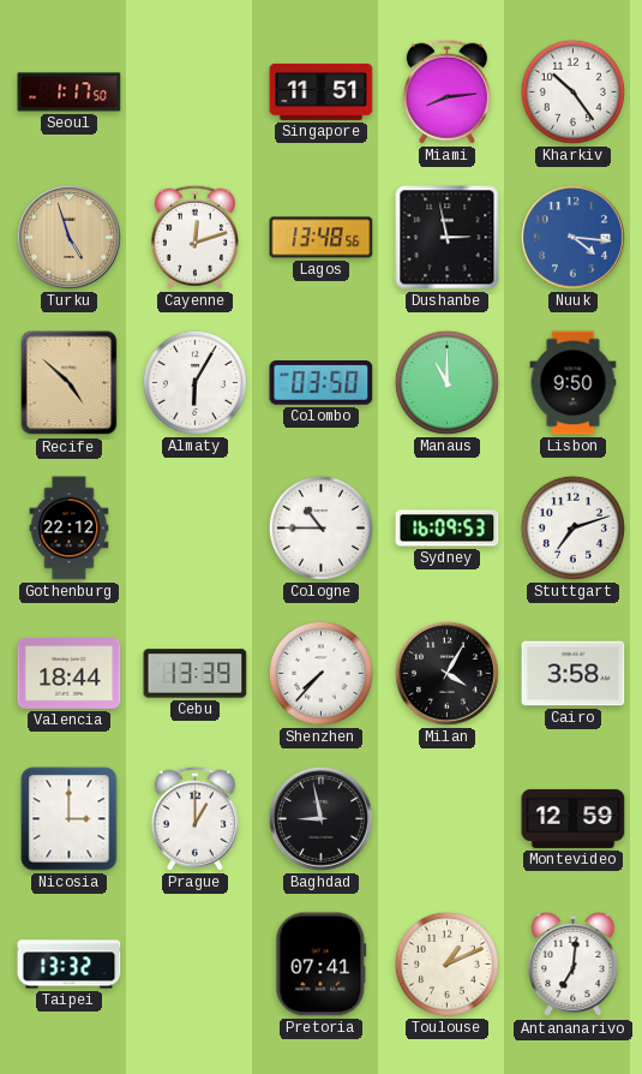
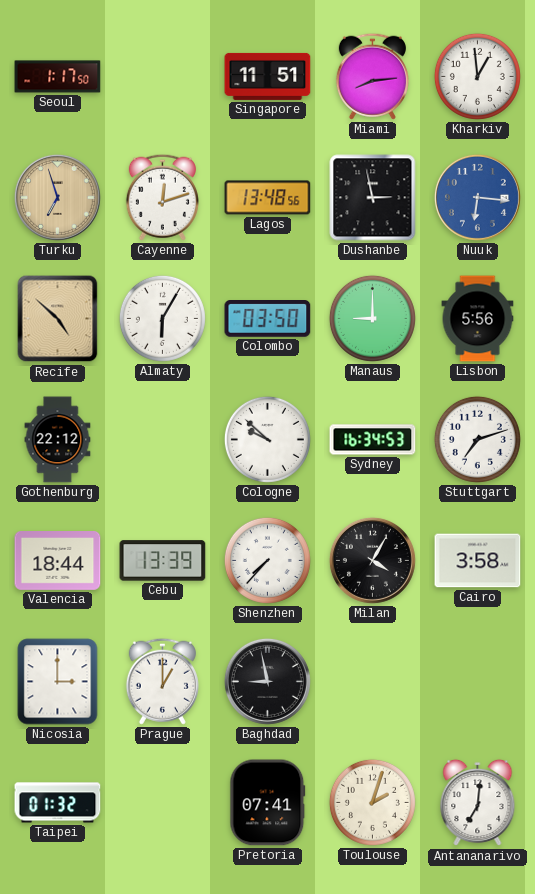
Kharkiv: 10:24 -> 12:59 (477, 76)
Turku: 4:57 -> 6:57 (57, 197)
Nuuk: 4:16 -> 6:16 (477, 197)
Manaus: 11:00 -> 9:00 (372, 318)
Lisbon: 9:50 -> 5:56 (478, 319)
Cologne: 10:45 -> 9:52 (267, 439)
Sydney: 16:09 -> 16:34 (373, 440)
Montevideo: 12:59 -> none (574, 818)
Taipei: 13:32 -> 01:32 (58, 803)
Toulouse: 1:11 -> 2:03 (372, 802)
